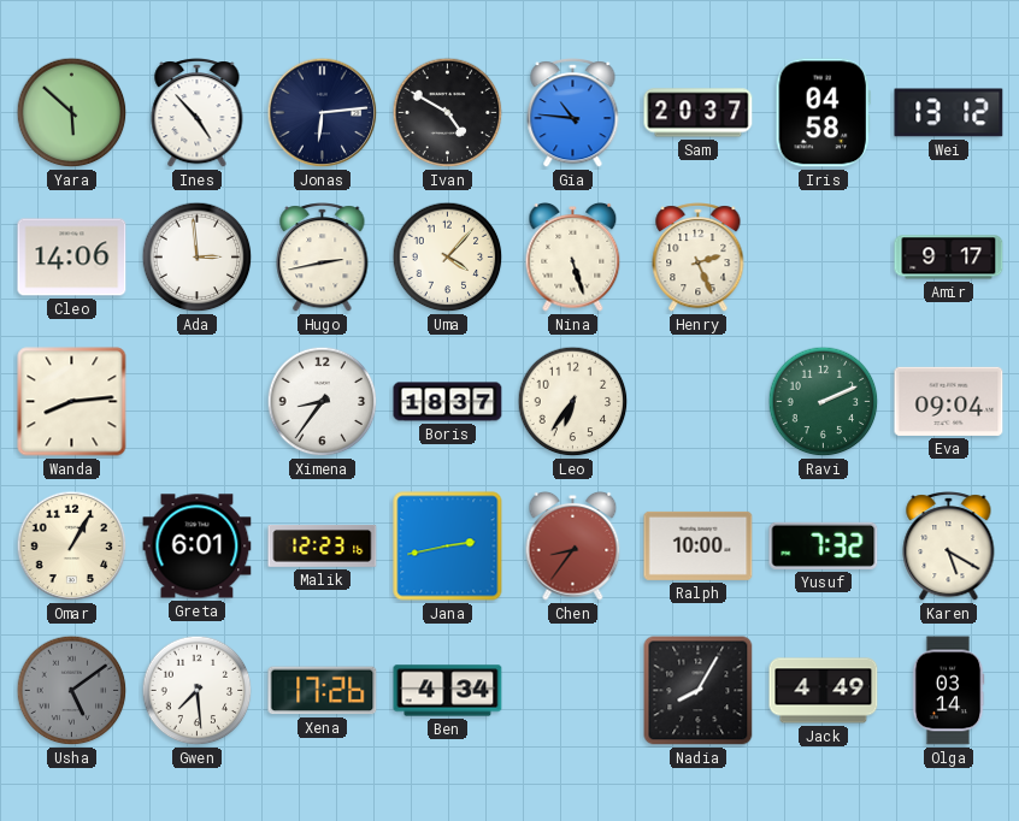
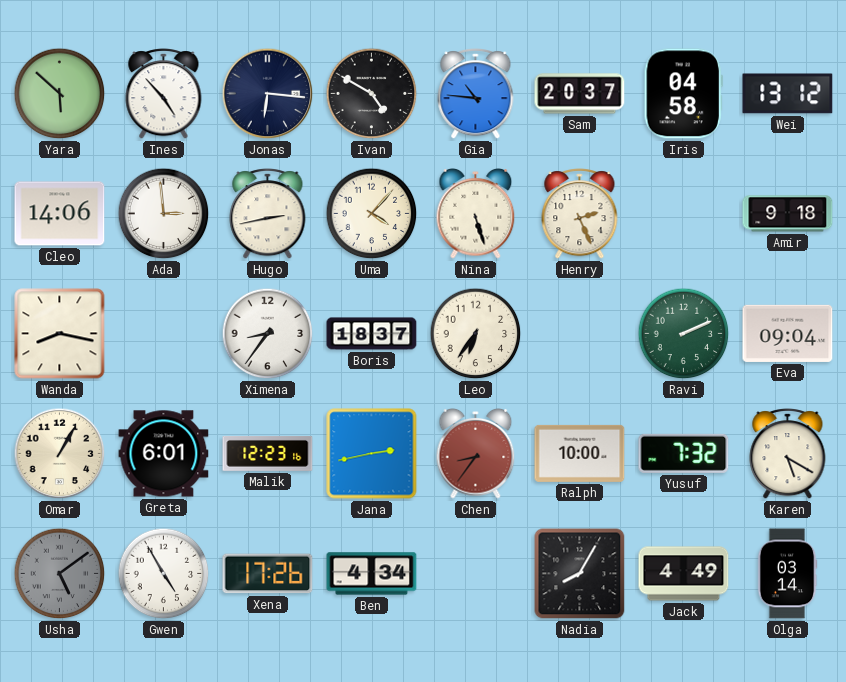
Jonas: 6:14 -> 6:16 (268, 94)
Amir: 9:17 -> 9:18 (788, 214)
Wanda: 8:14 -> 8:17 (60, 334)
Gwen: 7:29 -> 4:55 (164, 574)
